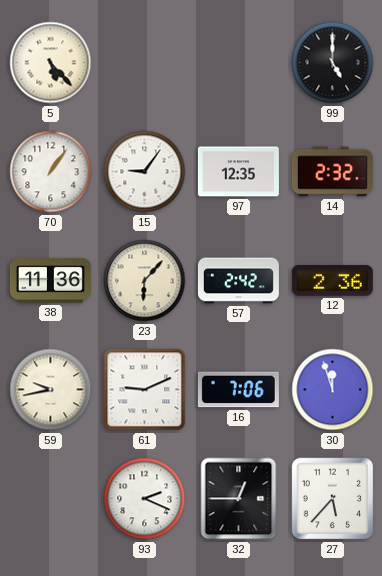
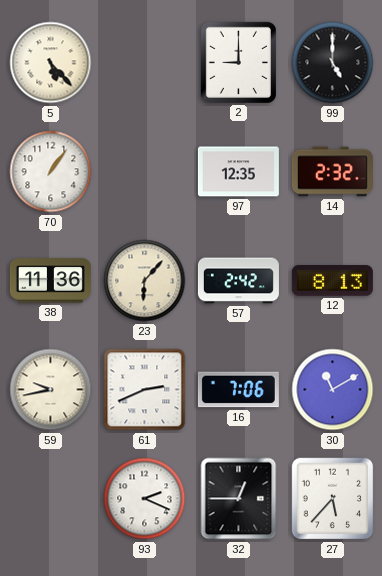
2: none -> 9:00 (238, 62)
15: 9:06 -> none (145, 172)
12: 2:36 -> 8:13 (332, 281)
61: 9:11 -> 2:41 (145, 390)
30: 11:57 -> 11:10 (333, 390)
